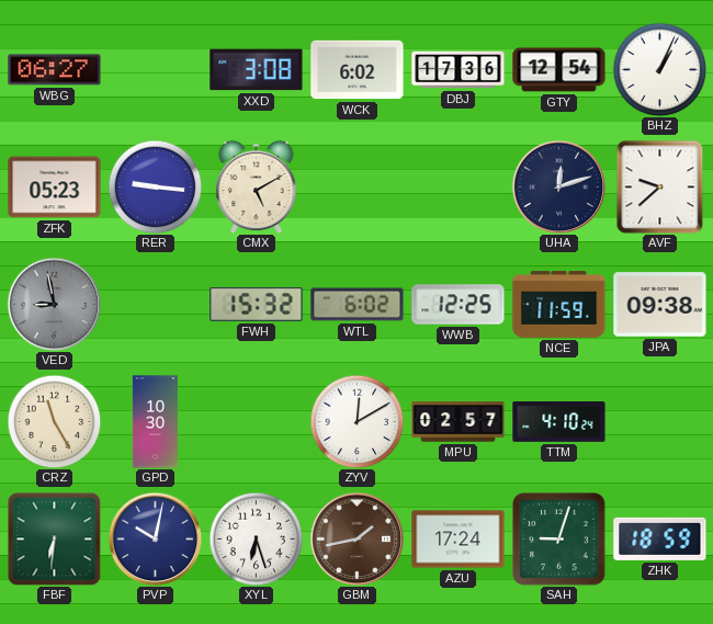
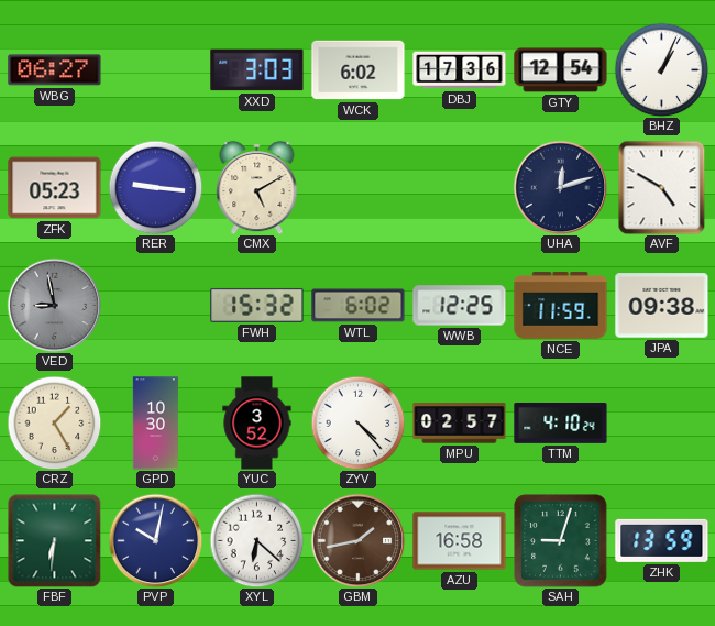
XXD: 3:08 -> 3:03 (257, 70)
AVF: 9:38 -> 4:50 (662, 187)
CRZ: 11:25 -> 1:25 (54, 422)
YUC: none -> 3:52 (257, 424)
ZYV: 12:10 -> 4:23 (358, 422)
XYL: 6:27 -> 6:22 (256, 540)
AZU: 17:24 -> 16:58 (460, 541)
ZHK: 18:59 -> 13:59 (662, 540)
